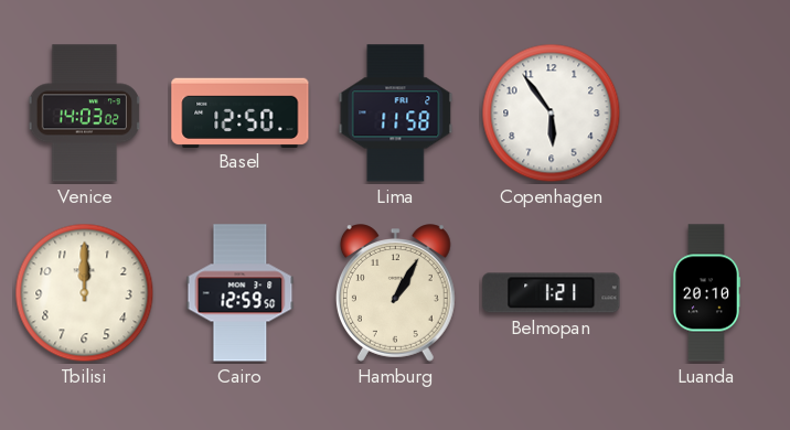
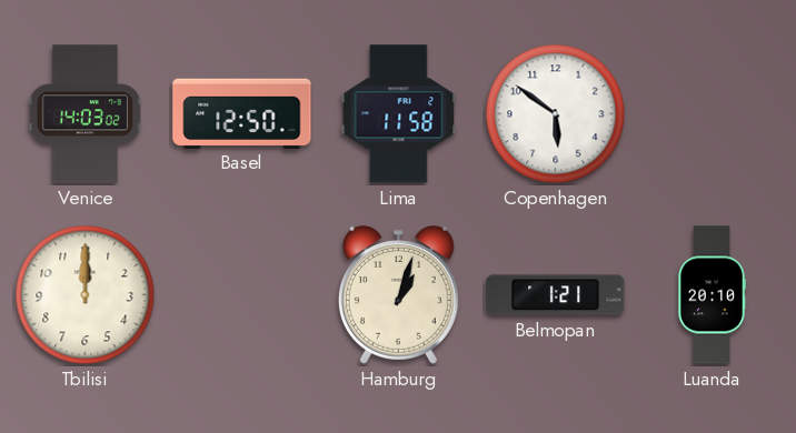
Copenhagen: 5:54 -> 5:51 (556, 114)
Cairo: 12:59 -> none (241, 293)
Hamburg: 1:05 -> 1:03 (398, 295)
